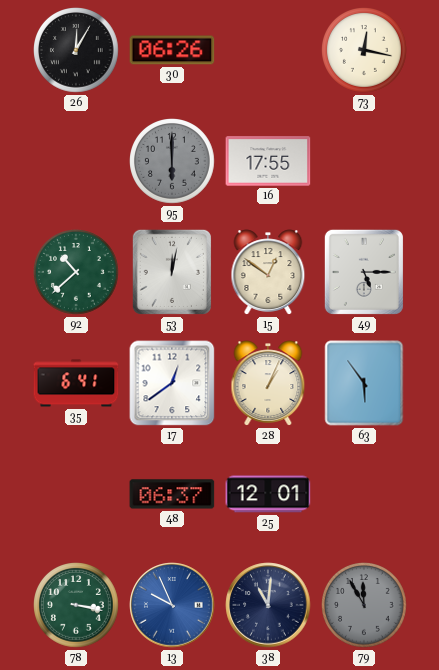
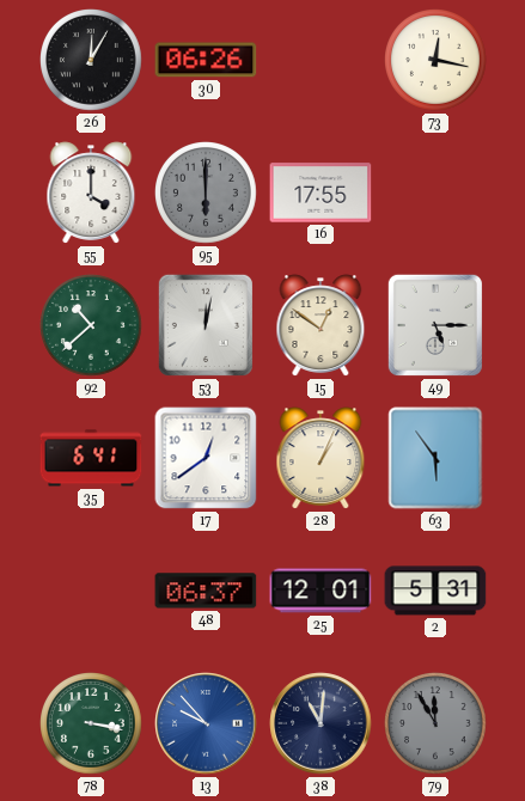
55: none -> 4:00 (91, 192)
2: none -> 5:31 (435, 591)
13: 9:56 -> 9:53 (206, 723)
